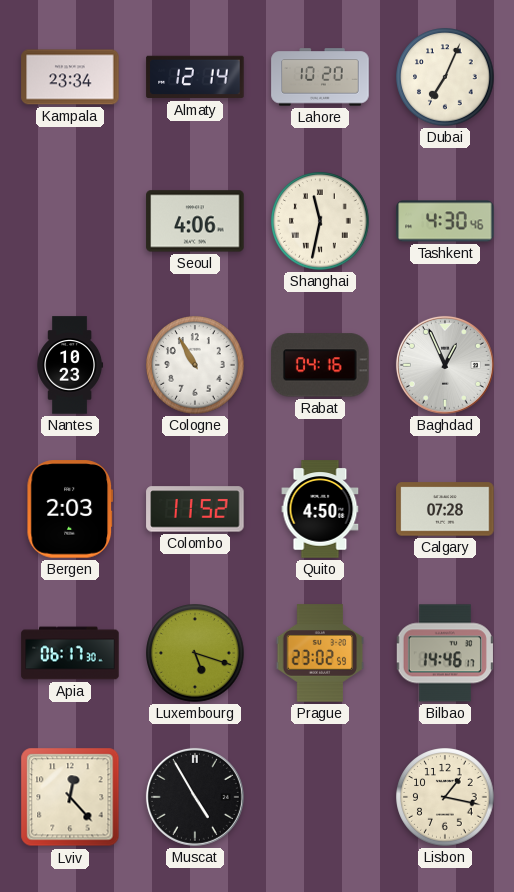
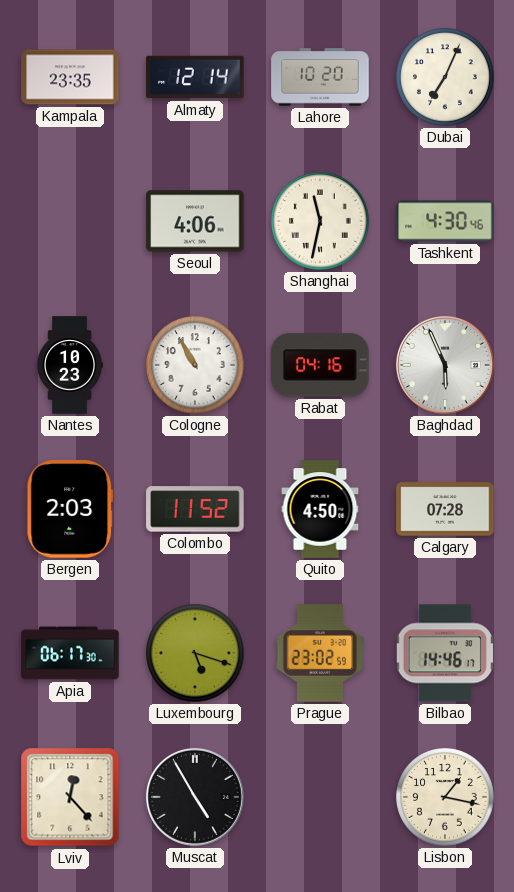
Kampala: 23:34 -> 23:35 (70, 77)
Baghdad: 12:56 -> 5:56 (445, 365)
